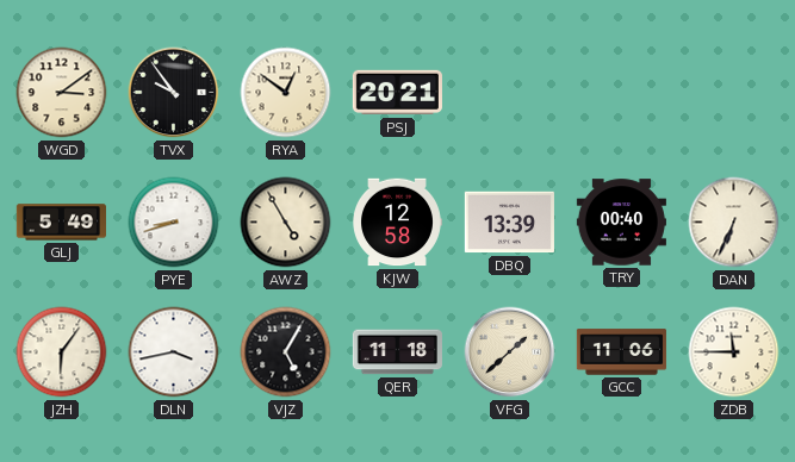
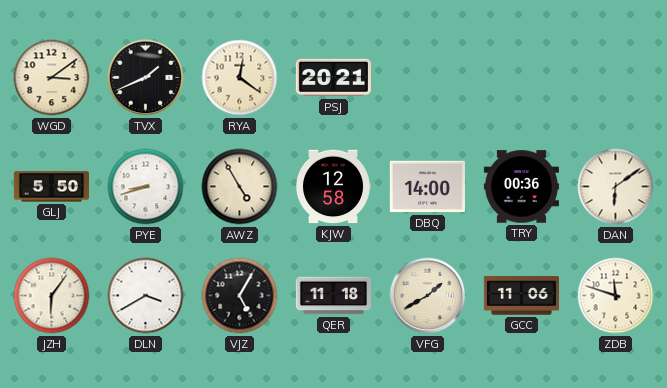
TVX: 9:54 -> 1:41 (146, 78)
RYA: 12:51 -> 12:21 (240, 78)
GLJ: 5:49 -> 5:50 (51, 187)
DBQ: 13:39 -> 14:00 (427, 187)
TRY: 00:40 -> 00:36 (521, 187)
DAN: 6:34 -> 6:09 (616, 187)
DLN: 3:43 -> 3:40 (146, 296)
VFG: 1:38 -> 1:40 (428, 296)
ZDB: 11:45 -> 11:48 (616, 296)
